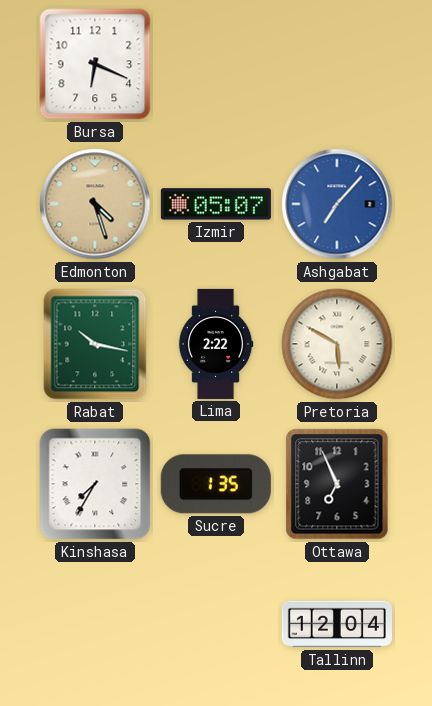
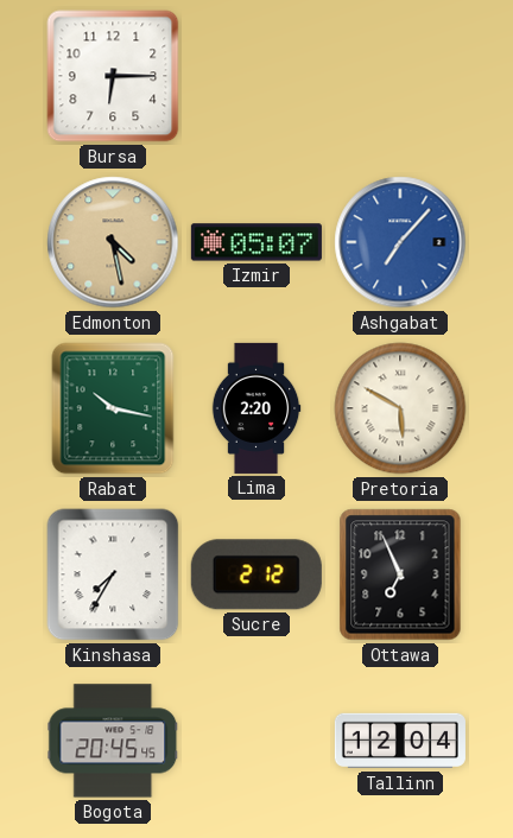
Bursa: 6:19 -> 6:15 (113, 76)
Edmonton: 4:27 -> 4:28 (113, 242)
Lima: 2:22 -> 2:20 (256, 408)
Sucre: 1:35 -> 2:12 (256, 574)
Bogota: none -> 20:45 (113, 741)
